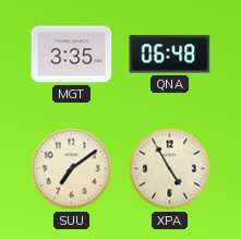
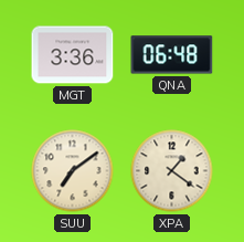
MGT: 3:35 -> 3:36 (73, 55)
XPA: 4:55 -> 1:21 (172, 171)
